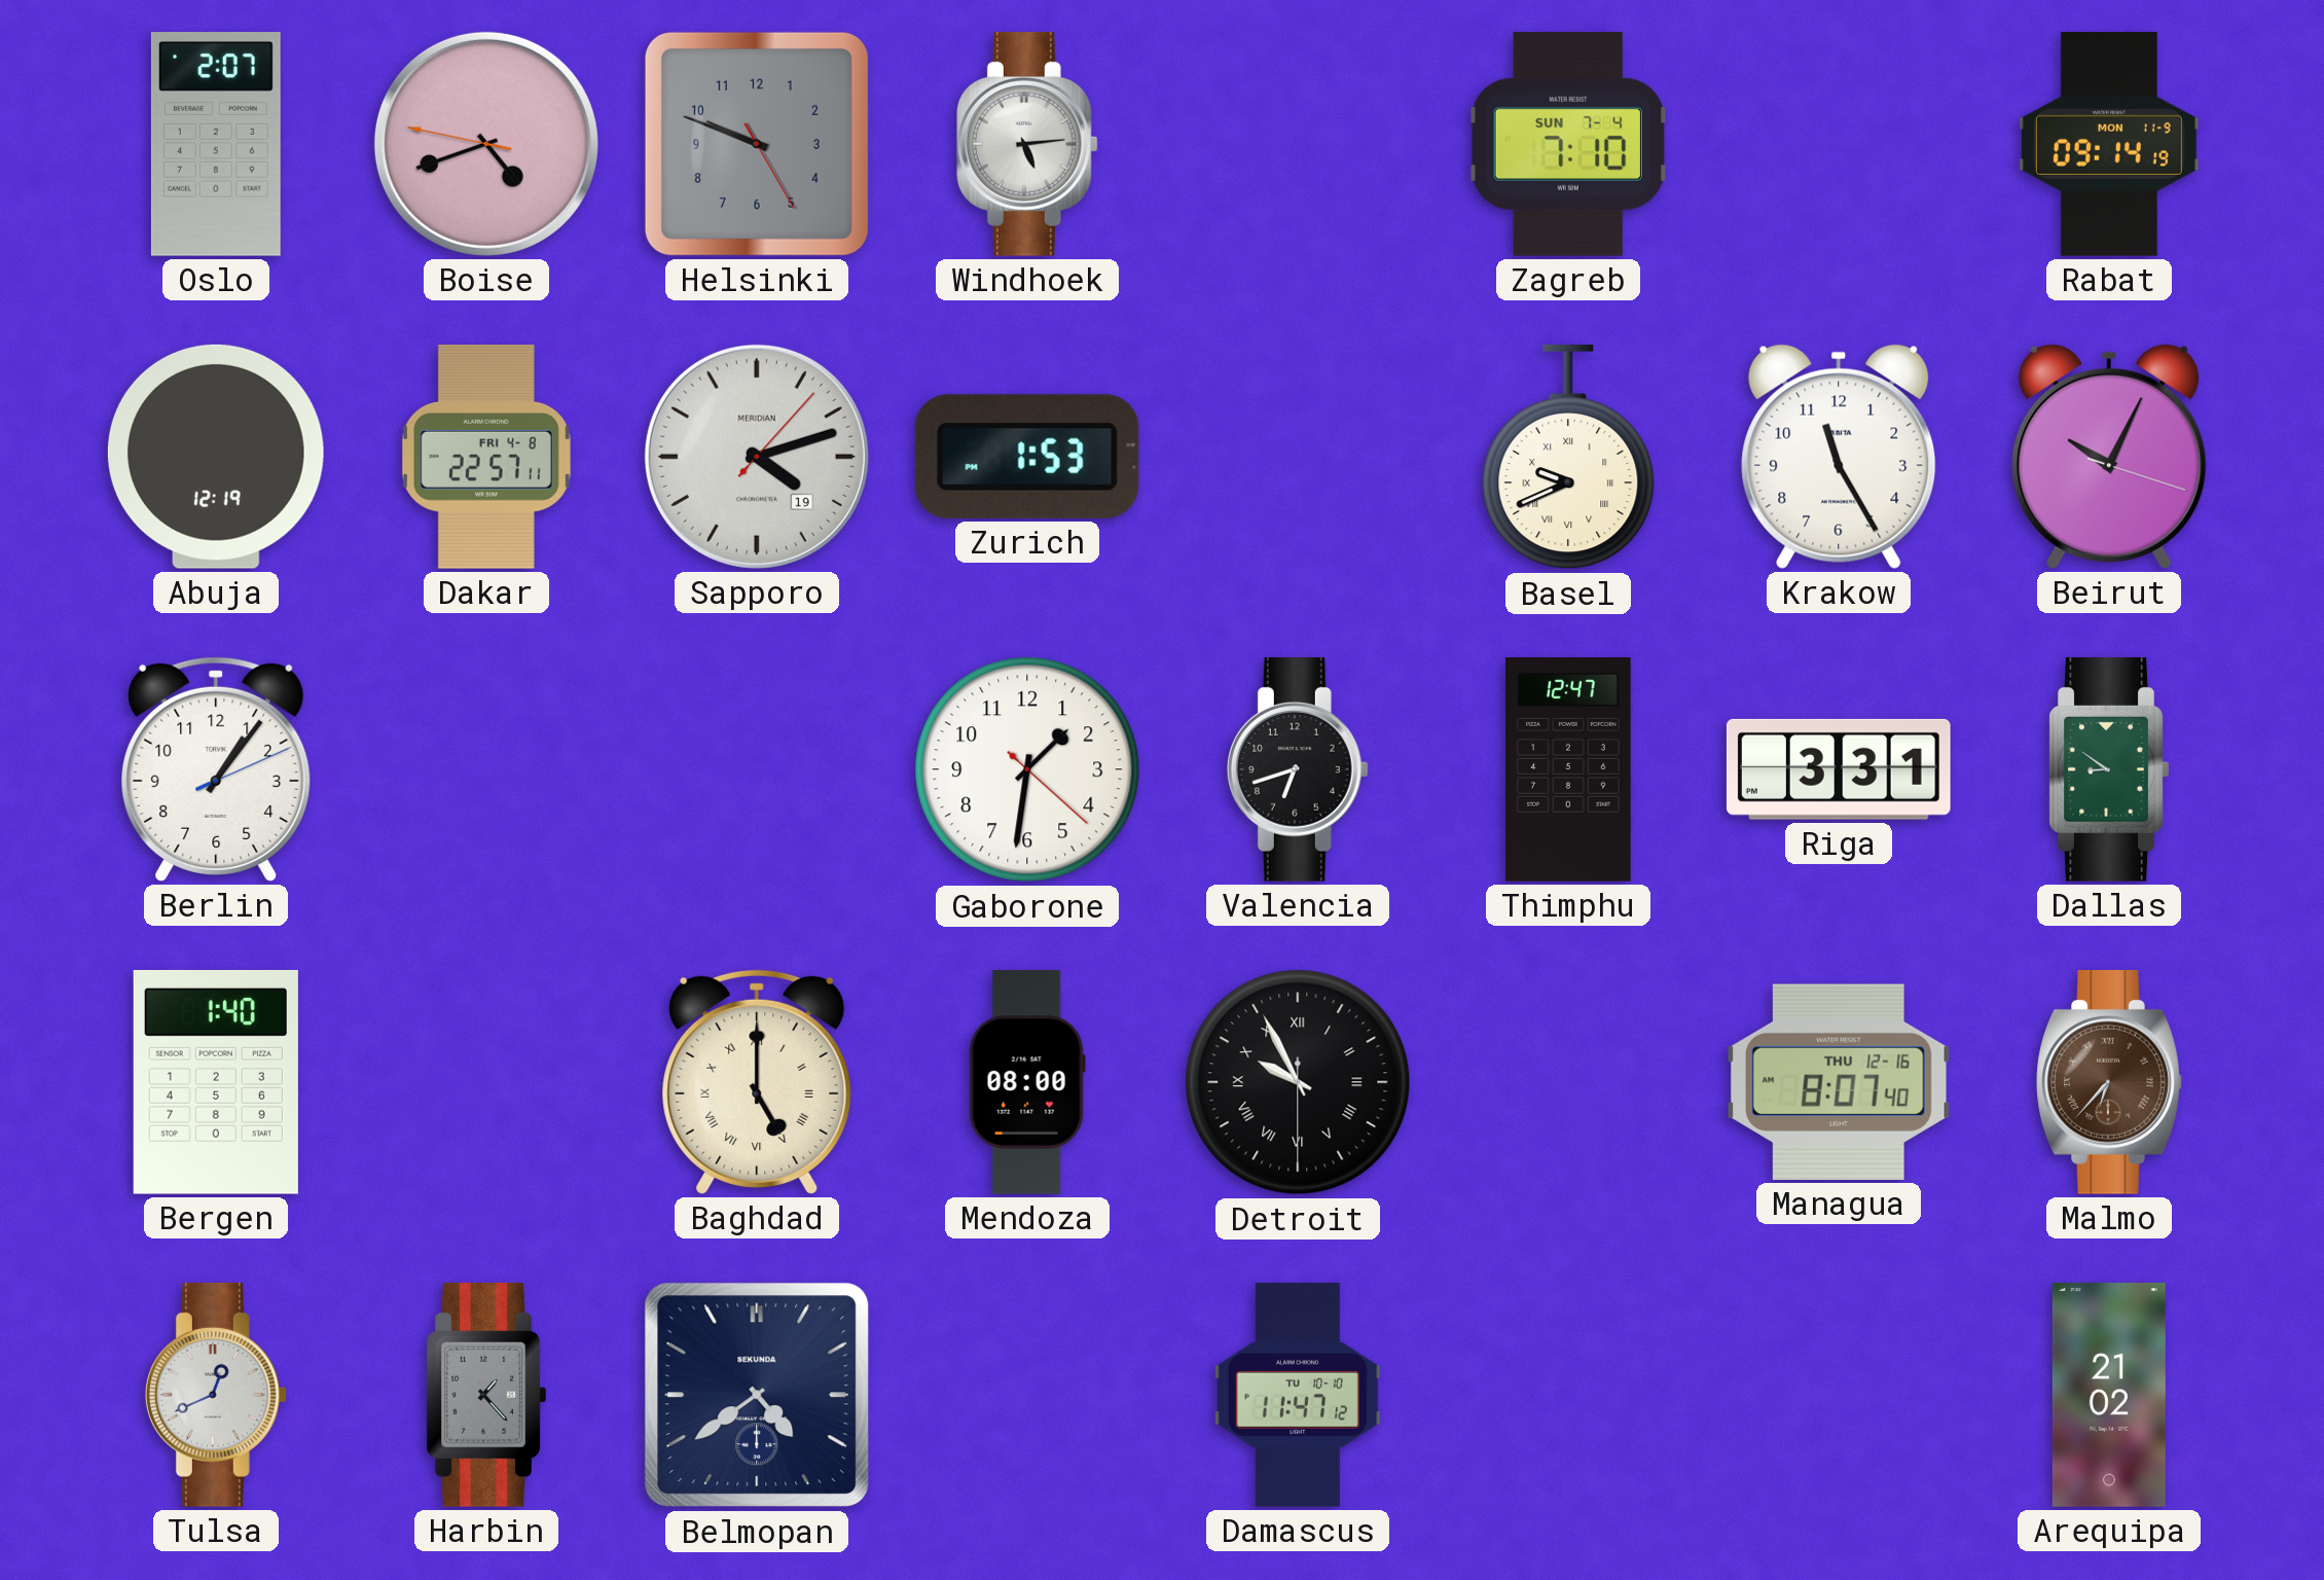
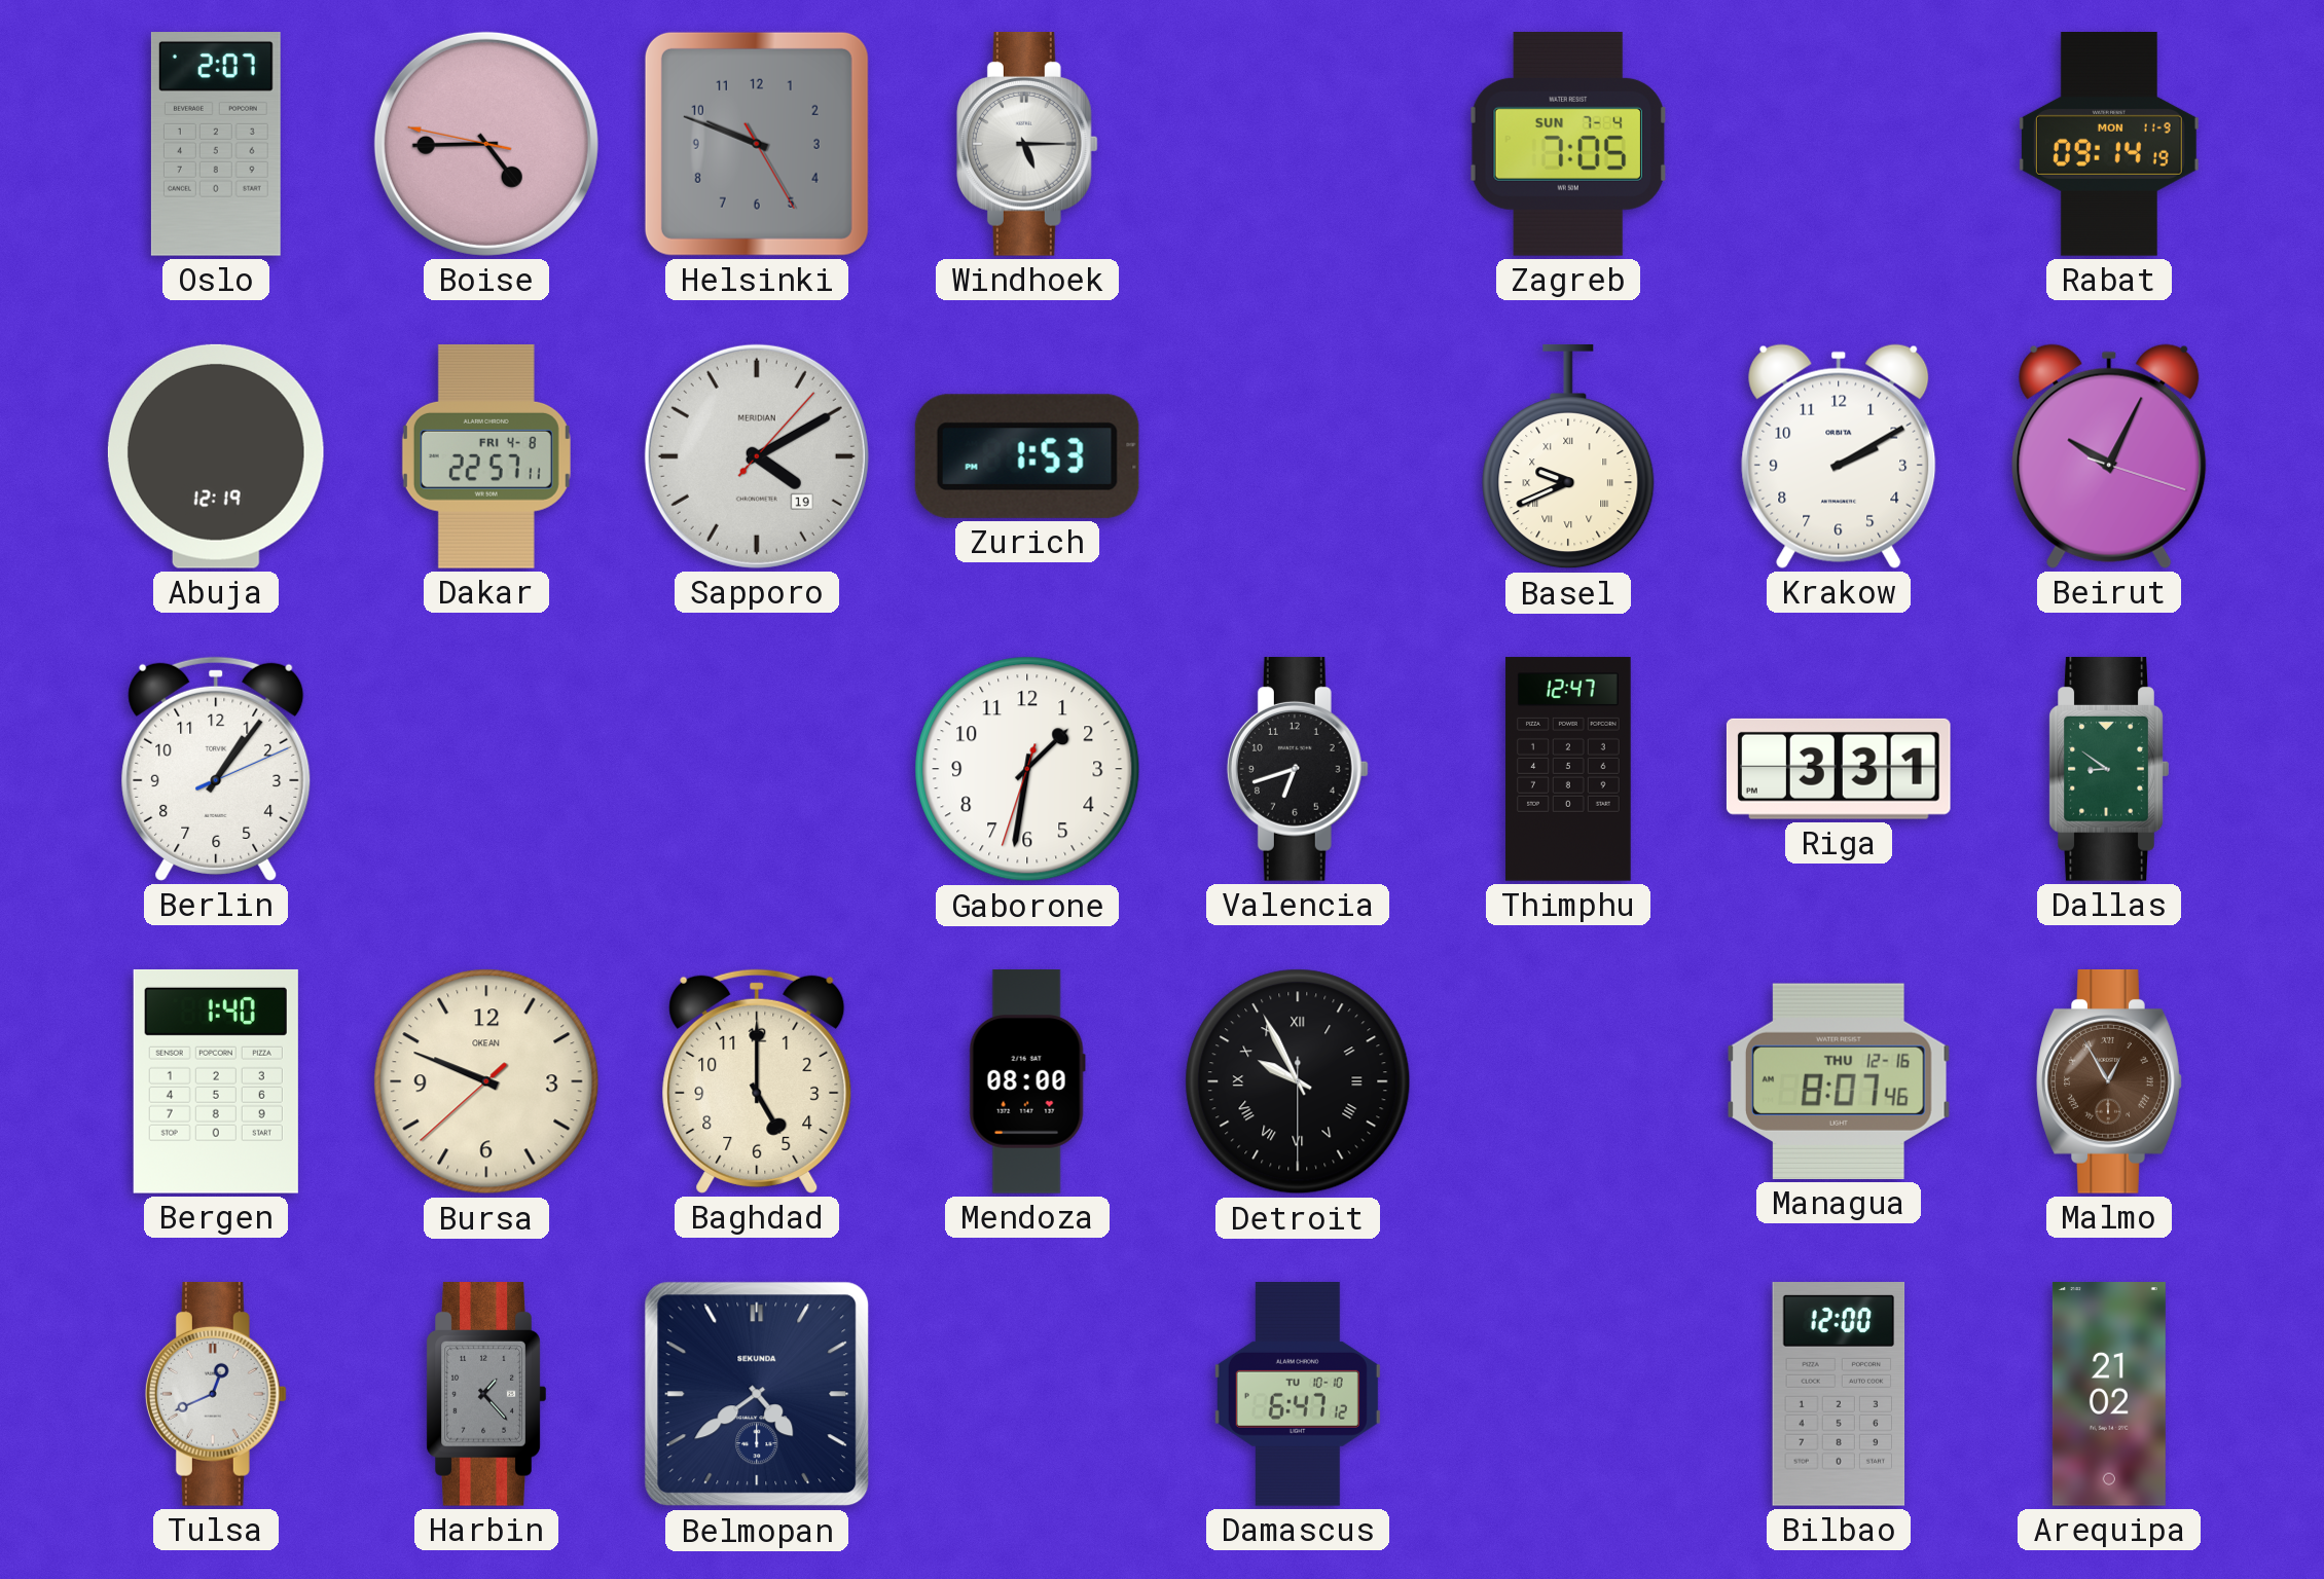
Boise: 4:41 -> 4:44 (486, 144)
Windhoek: 5:14 -> 5:15 (1027, 145)
Zagreb: 7:10 -> 7:05 (1568, 144)
Sapporo: 4:12 -> 4:10 (757, 456)
Krakow: 11:25 -> 2:10 (1839, 456)
Gaborone: 1:31:22 -> 1:31:33 (1027, 769)
Bursa: none -> 9:48 (486, 1081)
Baghdad numerals: Roman -> Arabic (757, 1081)
Managua: 8:07:40 -> 8:07:46 (1839, 1081)
Malmo: 6:37 -> 12:55 (2109, 1082)
Damascus: 11:47 -> 6:47 (1298, 1395)
Bilbao: none -> 12:00 (1839, 1395)
